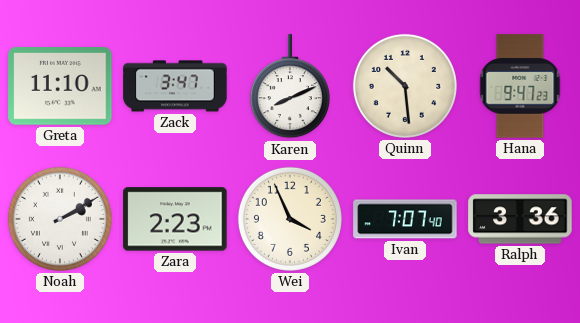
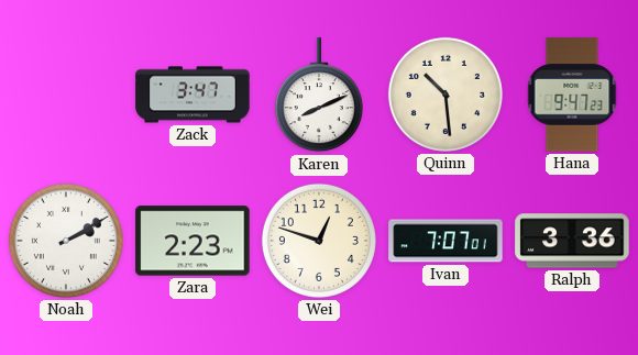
Greta: 11:10 -> none (60, 86)
Wei: 3:56 -> 12:48 (319, 241)
Ivan: 7:07:40 -> 7:07:01 (446, 241)
